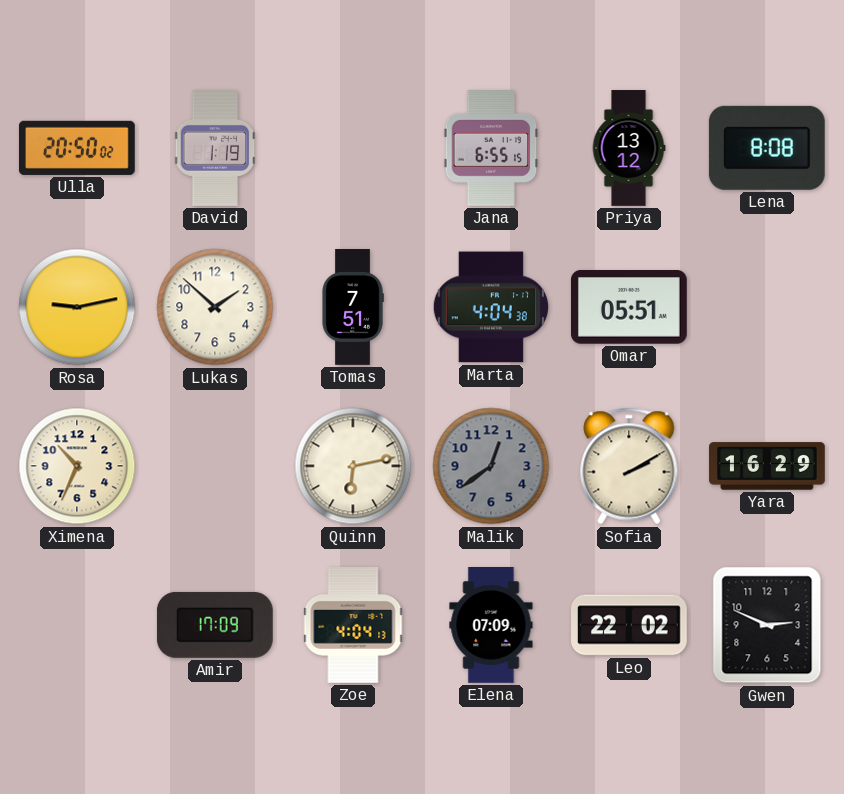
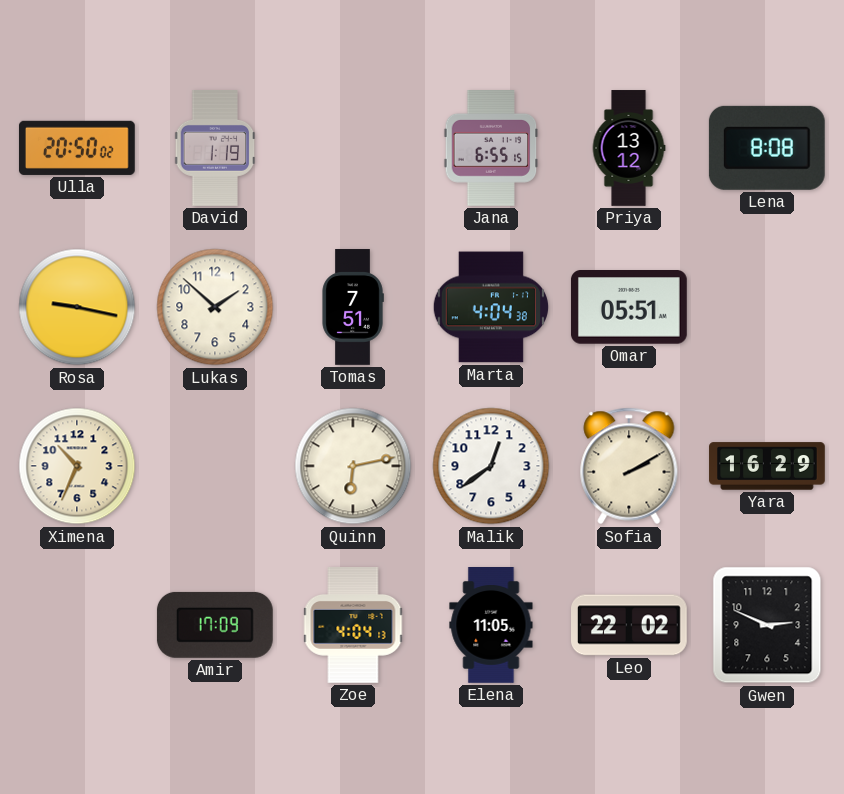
Rosa: 9:13 -> 9:17 (77, 307)
Malik dial: grey -> white (491, 466)
Elena: 07:09 -> 11:05 (491, 626)
